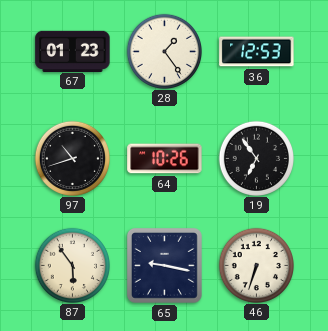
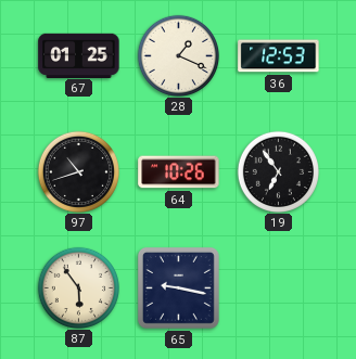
67: 01:23 -> 01:25 (79, 55)
28: 1:24 -> 1:19 (178, 55)
46: 6:33 -> none (256, 265)
